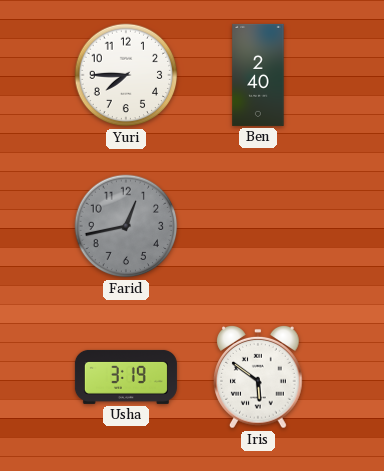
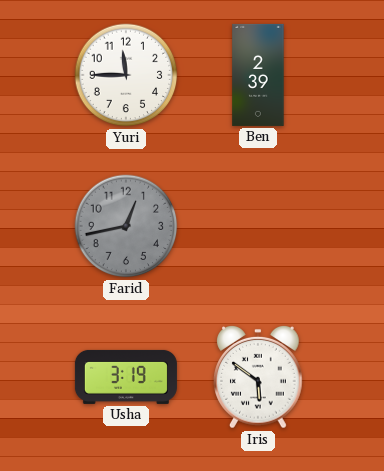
Yuri: 7:45 -> 11:45 (126, 75)
Ben: 2:40 -> 2:39 (258, 75)
